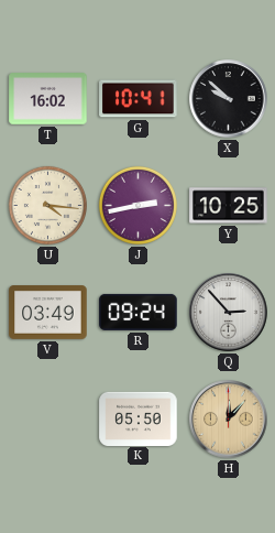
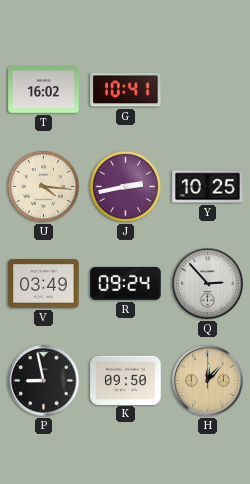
X: 9:52 -> none (229, 99)
P: none -> 8:58 (44, 381)
K: 05:50 -> 09:50 (126, 380)
